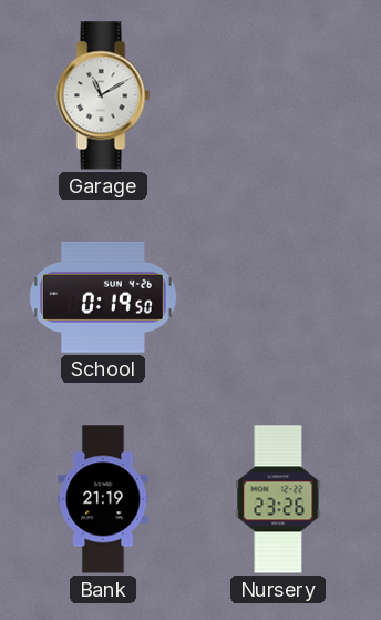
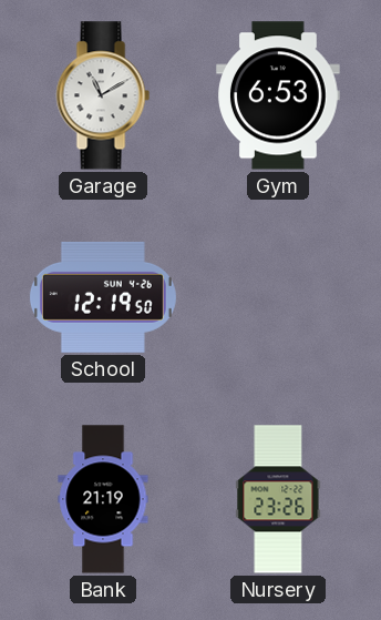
Gym: none -> 6:53 (279, 95)
School: 0:19 -> 12:19 (103, 297)
